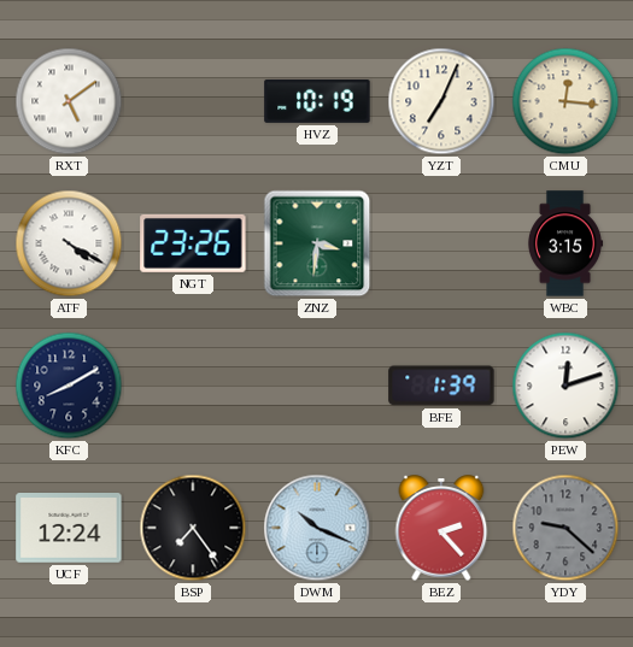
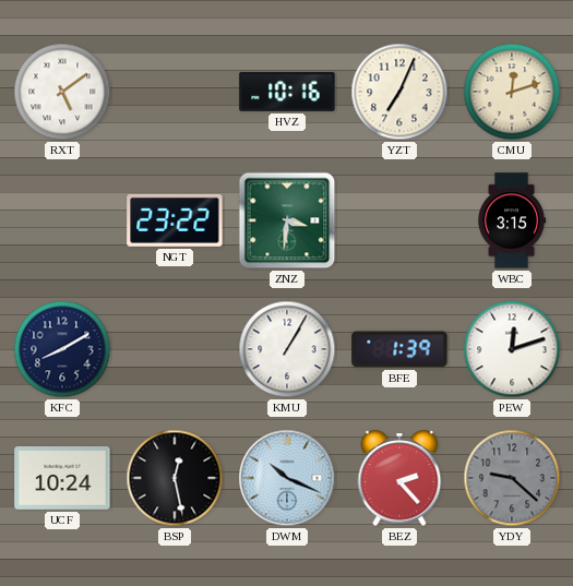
HVZ: 10:19 -> 10:16 (287, 92)
CMU: 12:16 -> 12:12 (512, 92)
ATF: 4:20 -> none (69, 243)
NGT: 23:26 -> 23:22 (175, 220)
KMU: none -> 1:05 (287, 349)
UCF: 12:24 -> 10:24 (62, 479)
BSP: 7:24 -> 12:28 (175, 478)
